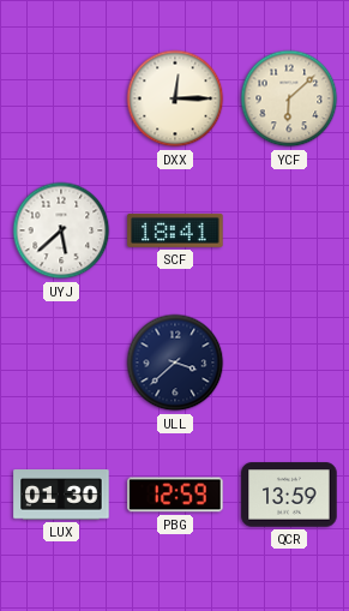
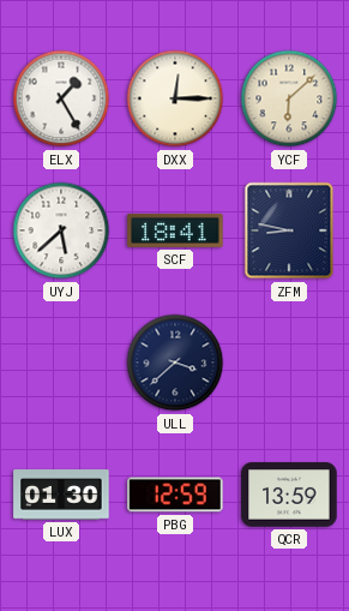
ELX: none -> 1:25 (61, 98)
ZFM: none -> 8:47 (289, 230)
